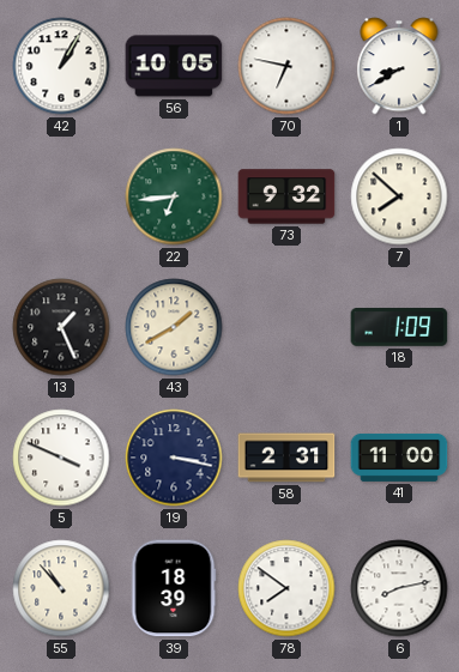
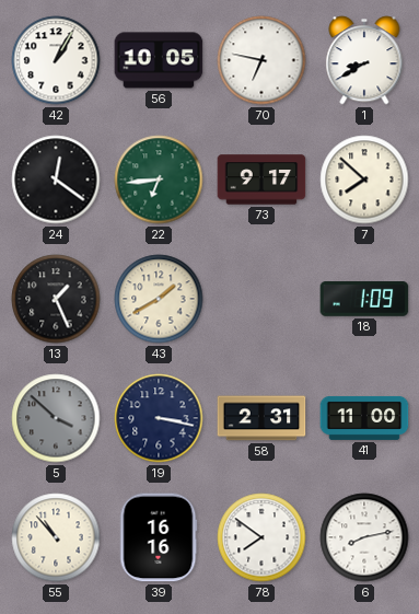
24: none -> 12:21 (56, 179)
73: 9:32 -> 9:17 (261, 179)
5: 3:49 -> 3:52 (56, 418)
5 dial: white -> grey (56, 418)
39: 18:39 -> 16:16 (159, 537)
